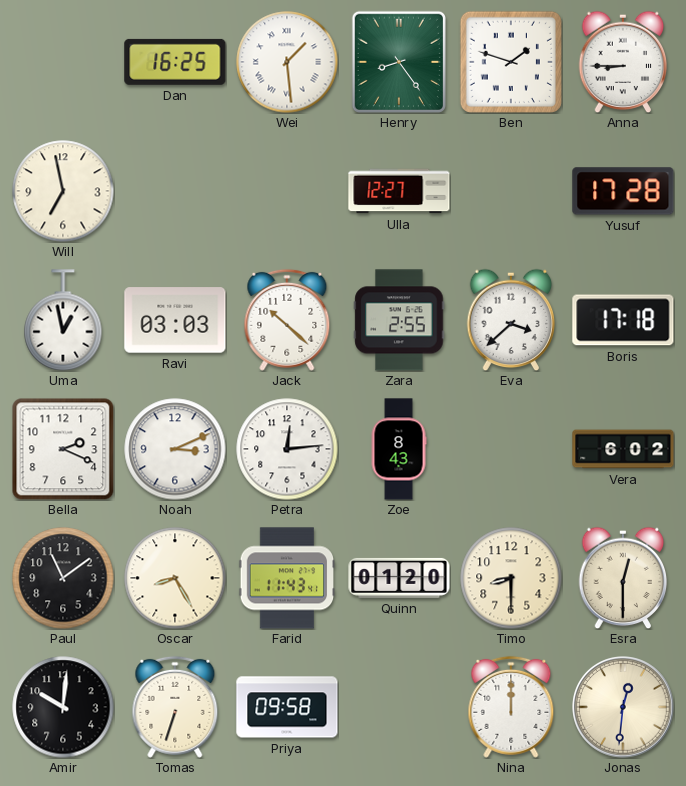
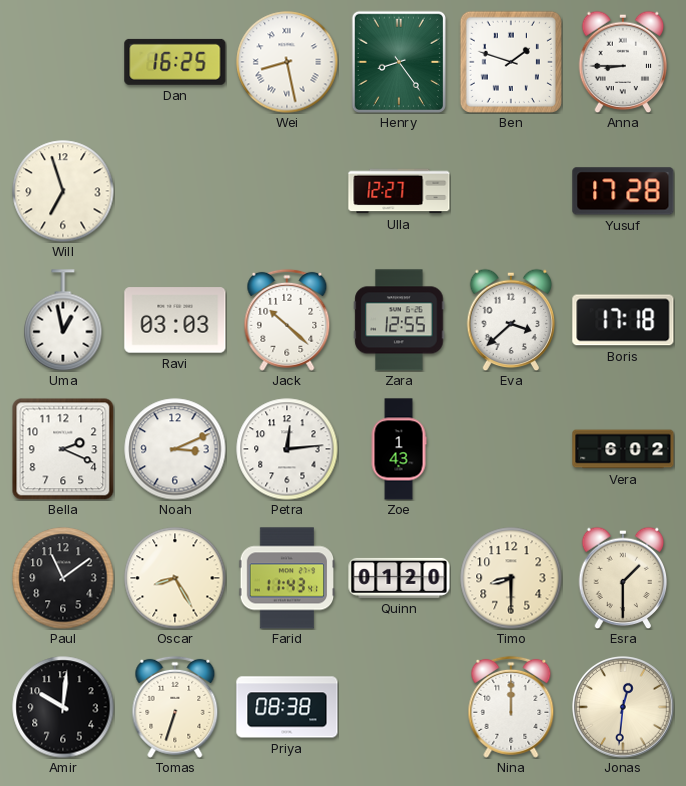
Wei: 1:29 -> 8:28 (287, 62)
Will: 6:58 -> 6:57 (63, 191)
Zara: 2:55 -> 12:55 (399, 320)
Zoe: 8:43 -> 1:43 (399, 449)
Esra: 12:30 -> 1:30 (623, 578)
Priya: 09:58 -> 08:38 (287, 707)
